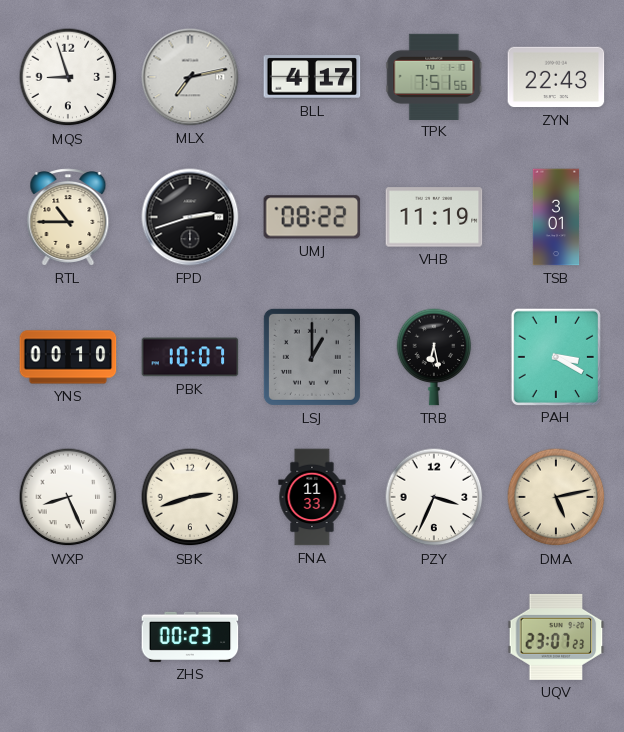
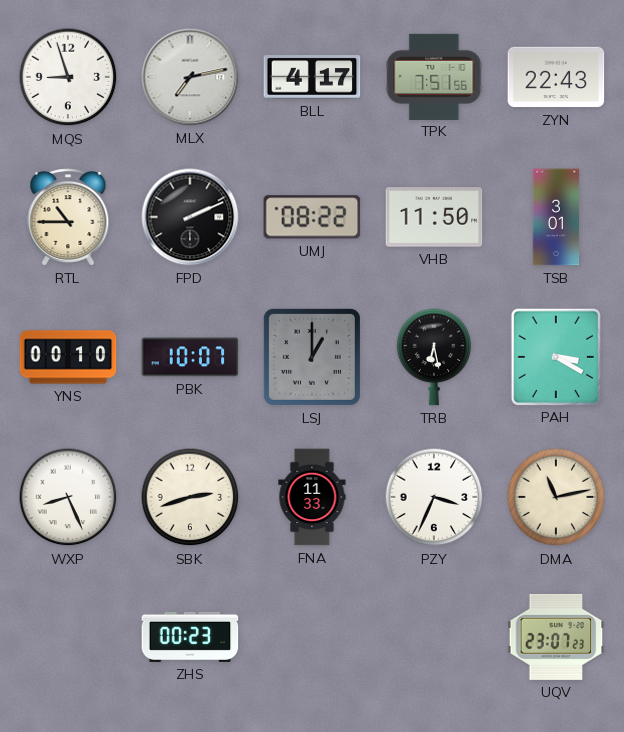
FPD: 2:42 -> 2:11 (190, 217)
VHB: 11:19 -> 11:50 (434, 217)
DMA: 5:13 -> 11:13 (556, 497)
